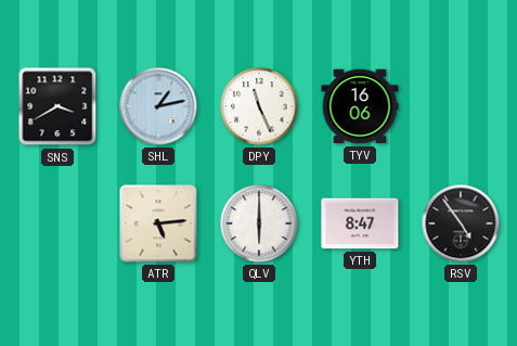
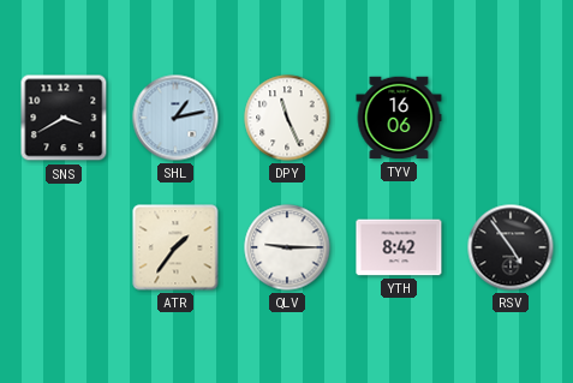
ATR: 5:14 -> 1:36 (175, 247)
QLV: 6:00 -> 9:15 (287, 247)
YTH: 8:47 -> 8:42 (399, 247)
